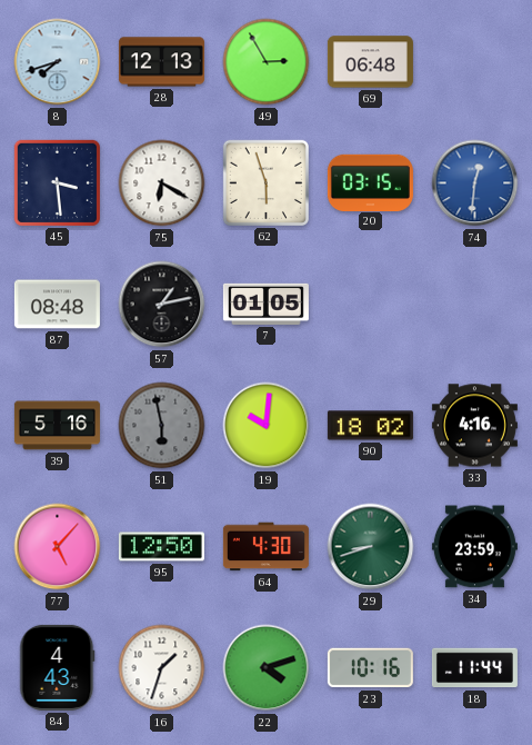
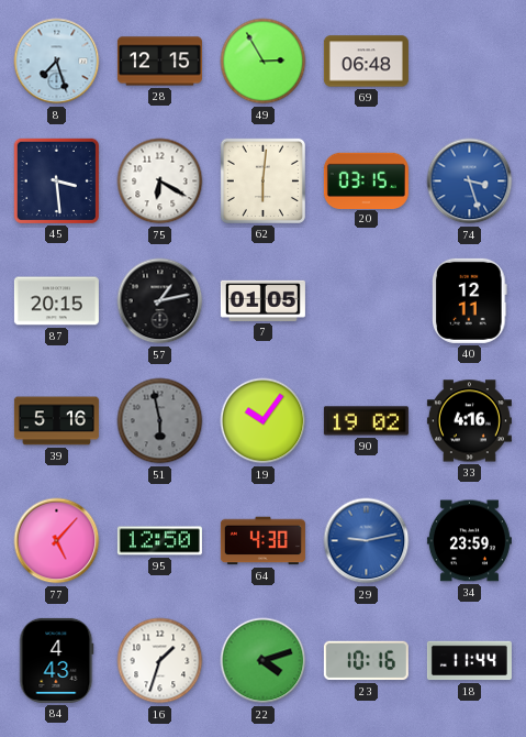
8: 7:42 -> 7:27 (57, 62)
28: 12:13 -> 12:15 (159, 62)
62: 5:57 -> 6:01 (262, 180)
74: 12:31 -> 3:27 (470, 182)
87: 08:48 -> 20:15 (56, 301)
40: none -> 12:11 (470, 300)
19: 10:01 -> 10:06 (264, 421)
90: 18:02 -> 19:02 (366, 421)
29: 8:42 -> 9:13 (367, 541)
29 dial: green -> blue (367, 541)
